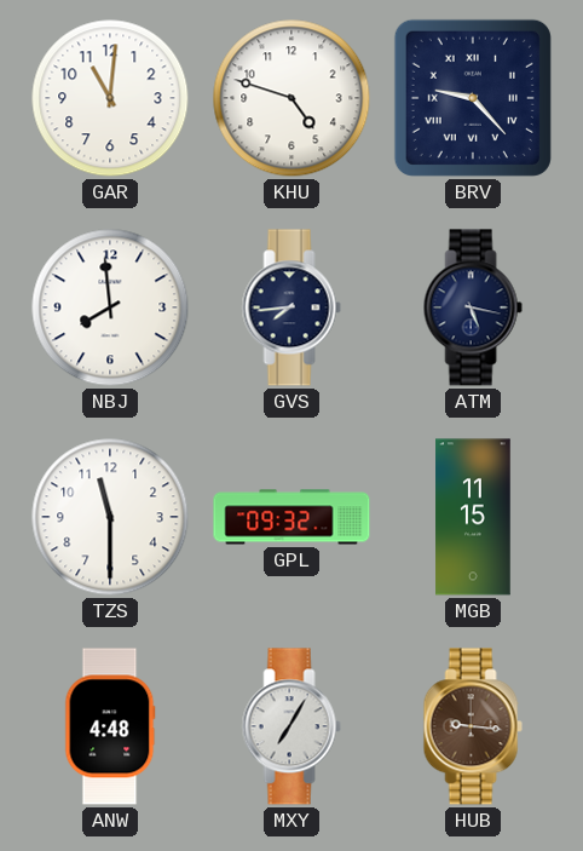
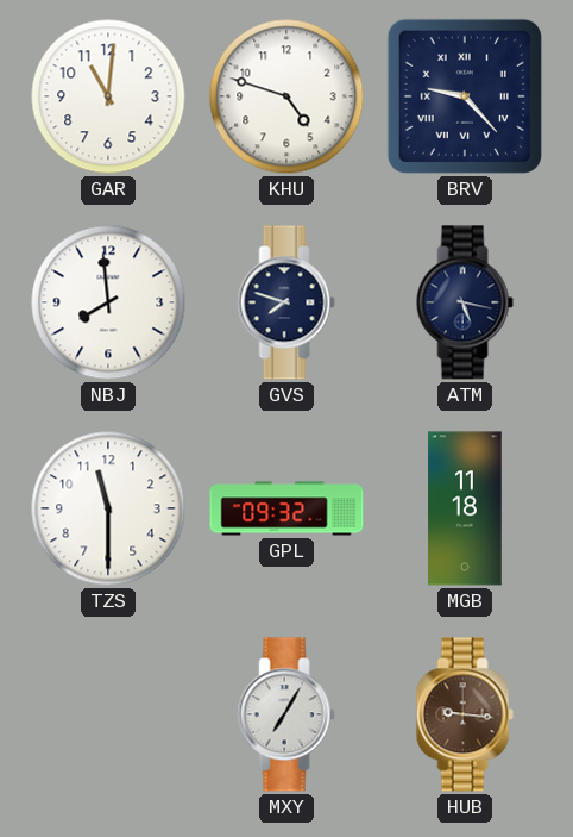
GVS: 7:44 -> 7:48 (286, 302)
MGB: 11:15 -> 11:18 (465, 508)
ANW: 4:48 -> none (110, 726)
